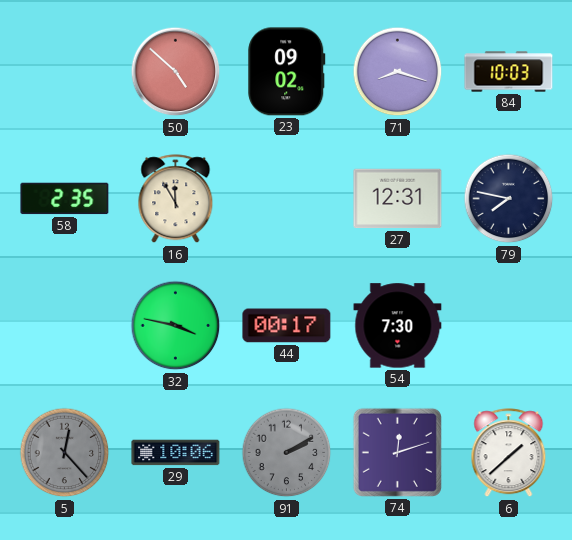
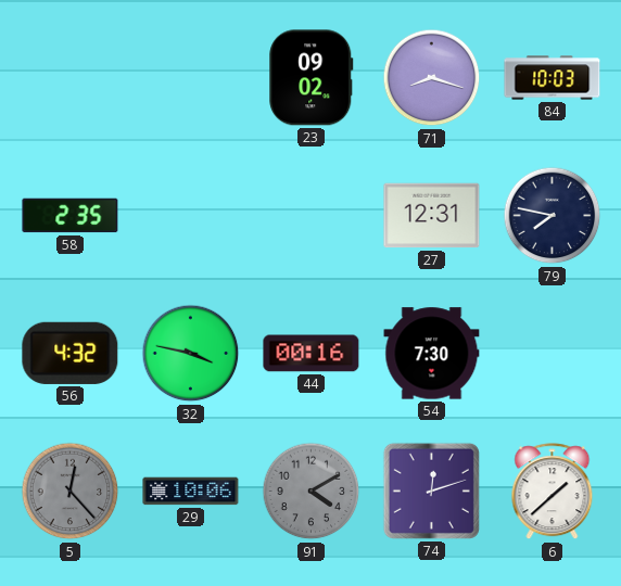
50: 4:52 -> none (176, 72)
16: 11:55 -> none (176, 199)
56: none -> 4:32 (71, 353)
44: 00:17 -> 00:16 (312, 354)
91: 2:10 -> 4:10 (312, 492)
